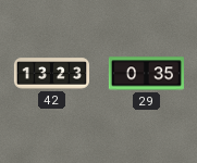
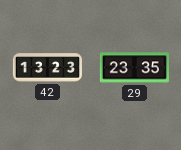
29: 0:35 -> 23:35 (134, 68)
